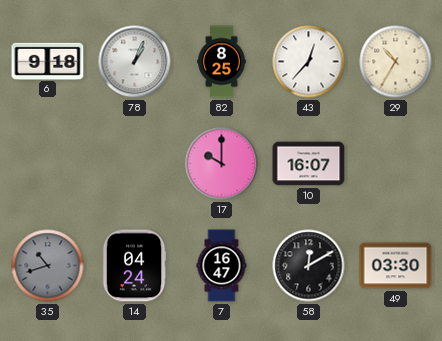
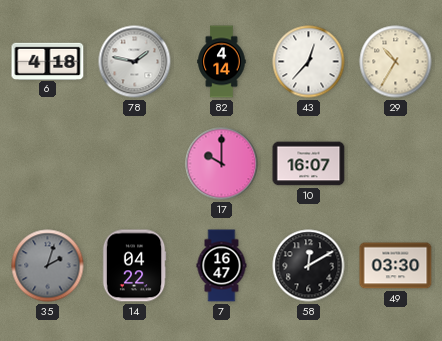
6: 9:18 -> 4:18 (48, 61)
78: 1:04 -> 1:47 (135, 62)
82: 8:25 -> 4:14 (222, 62)
35: 10:42 -> 2:03 (48, 266)
14: 04:24 -> 04:22 (134, 266)
